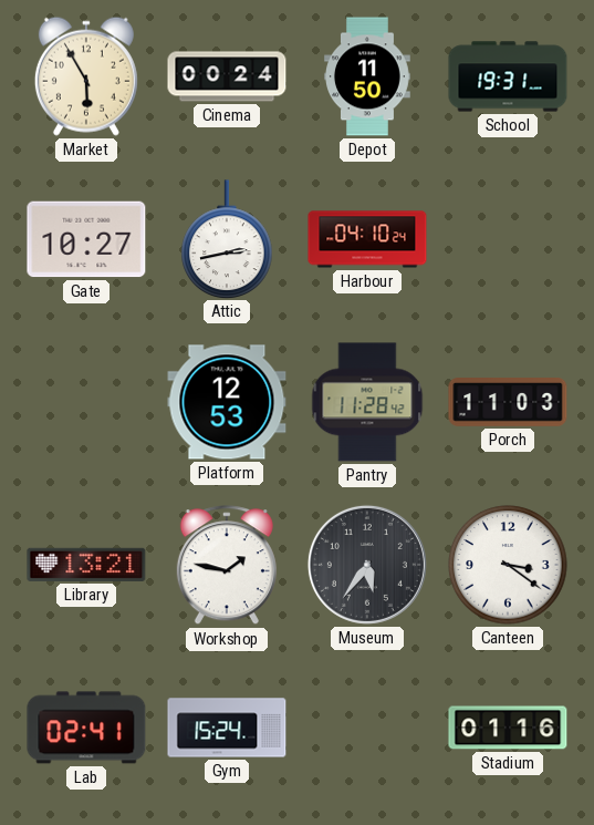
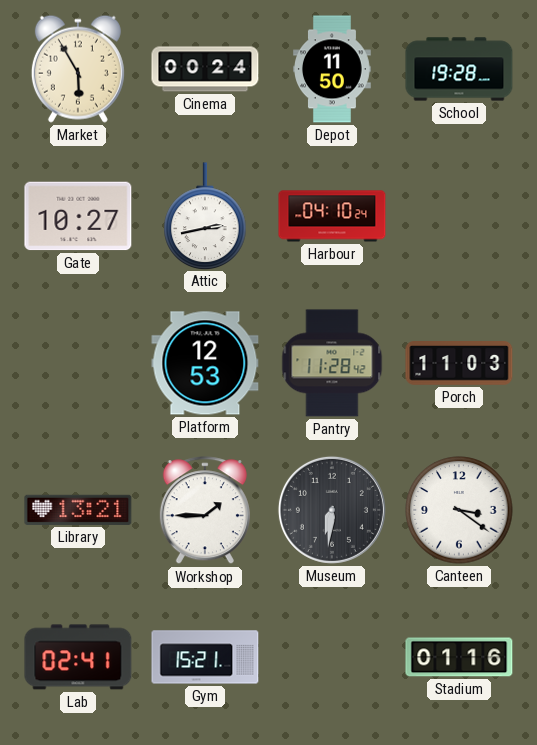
School: 19:31 -> 19:28 (459, 69)
Workshop: 1:47 -> 1:45 (205, 511)
Museum: 5:36 -> 6:31 (332, 510)
Gym: 15:24 -> 15:21 (205, 657)
